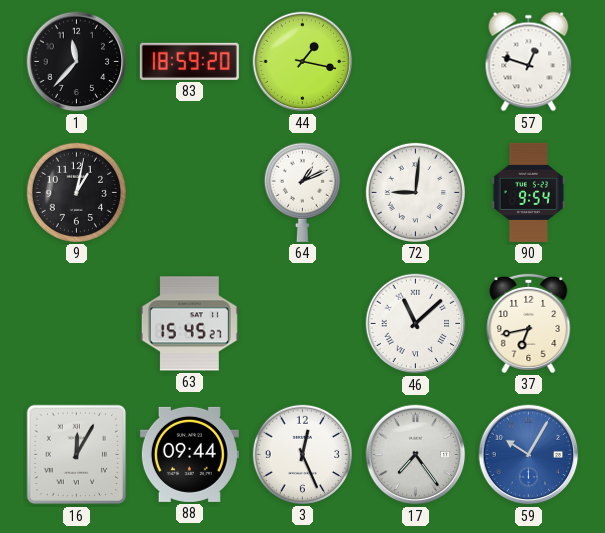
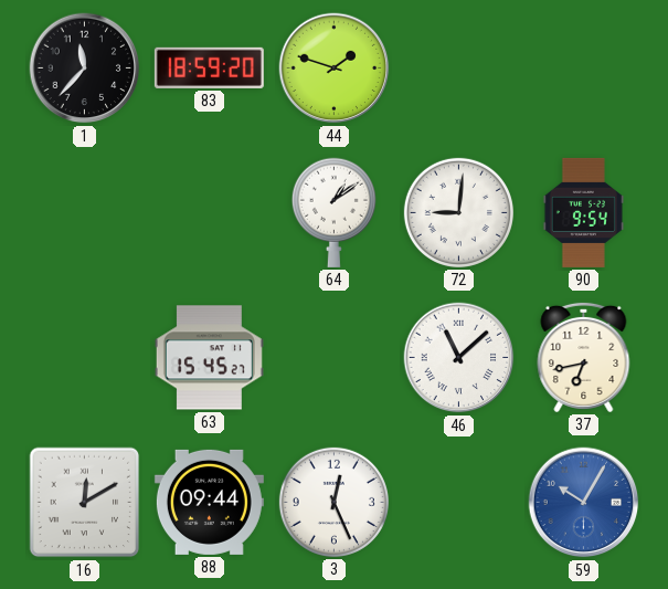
44: 1:17 -> 1:48 (335, 69)
57: 12:48 -> none (529, 62)
9: 1:02 -> none (76, 192)
64: 1:11 -> 1:09 (333, 212)
16: 12:05 -> 12:10 (85, 503)
17: 7:24 -> none (416, 455)
